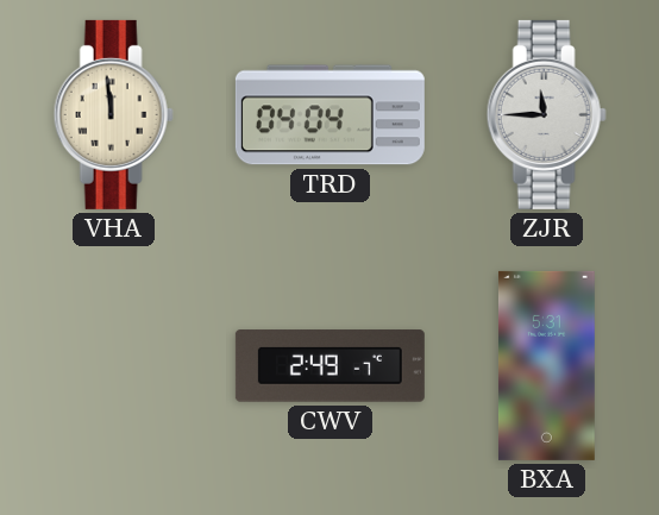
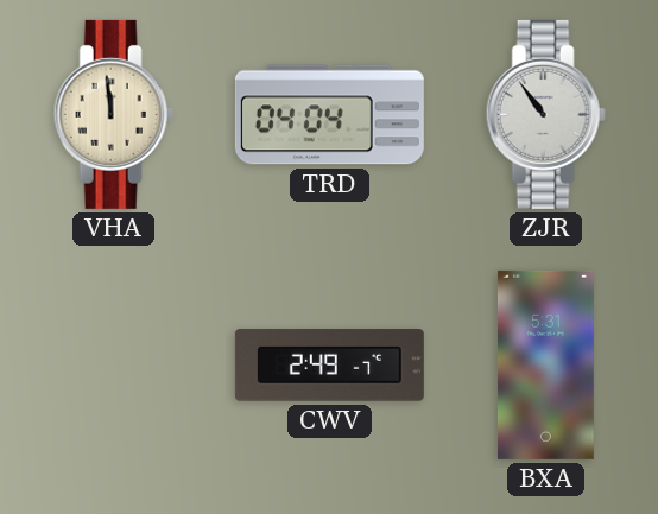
ZJR: 11:45 -> 10:54 (545, 114)
